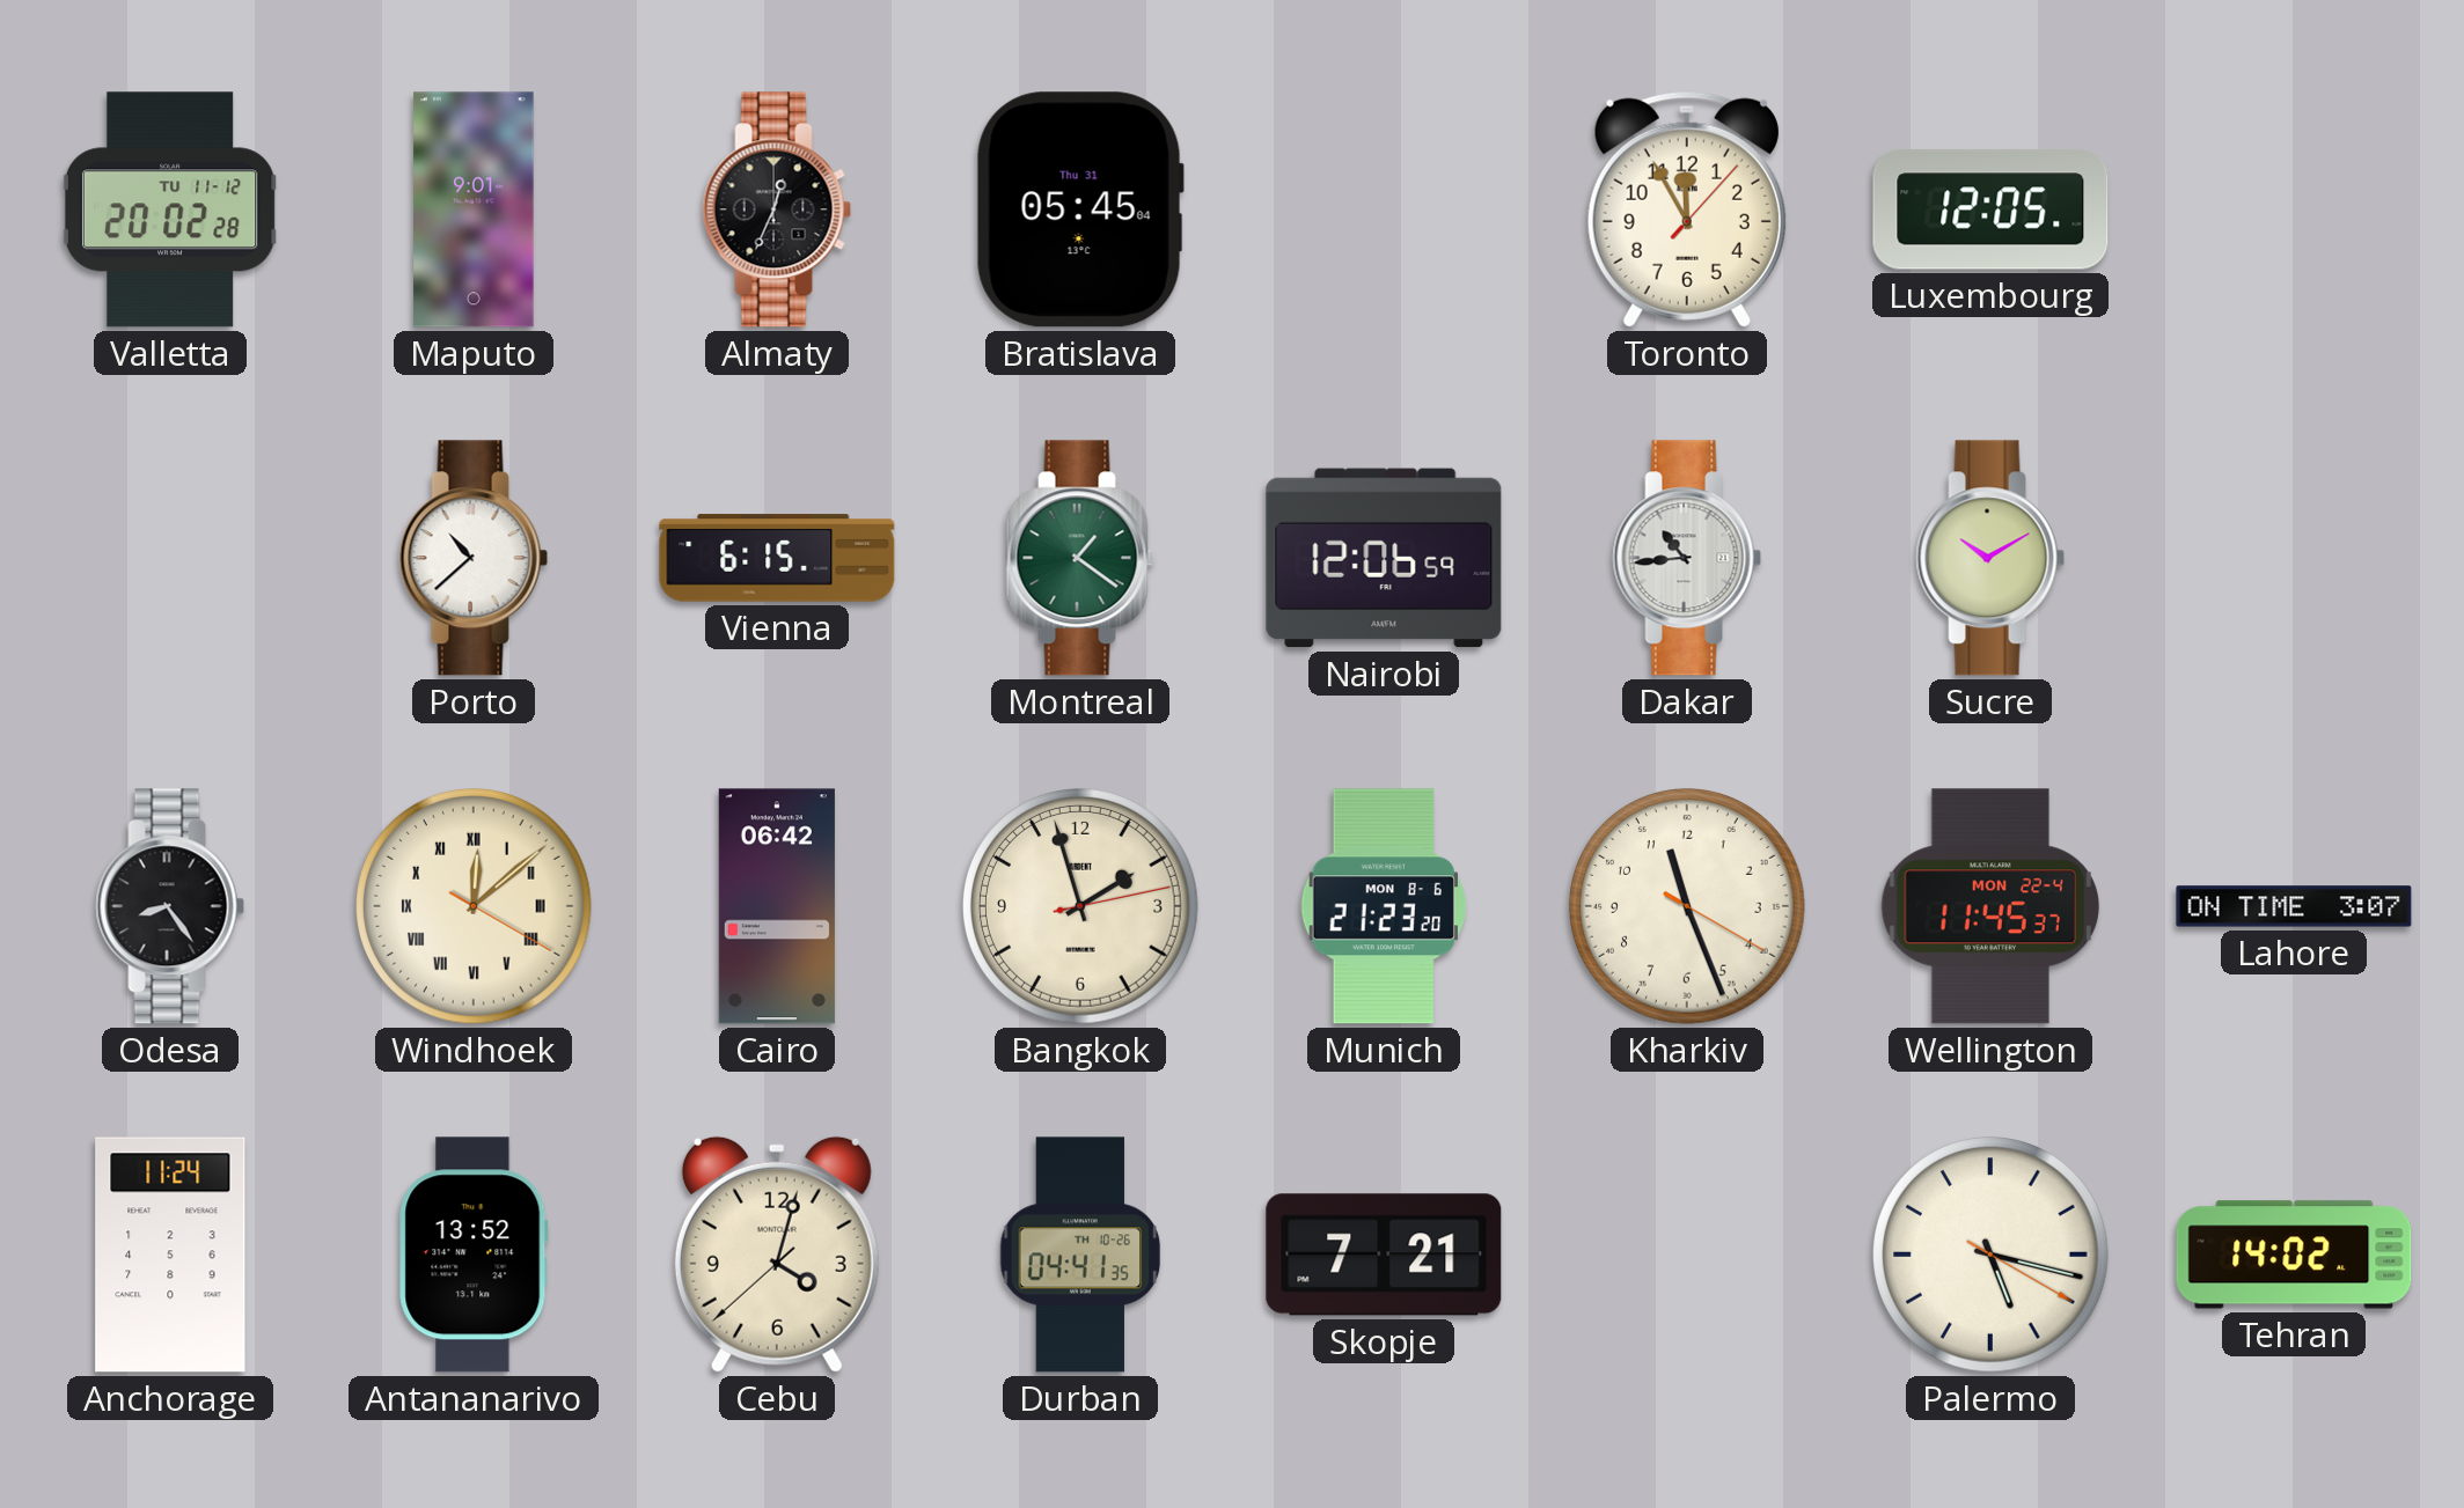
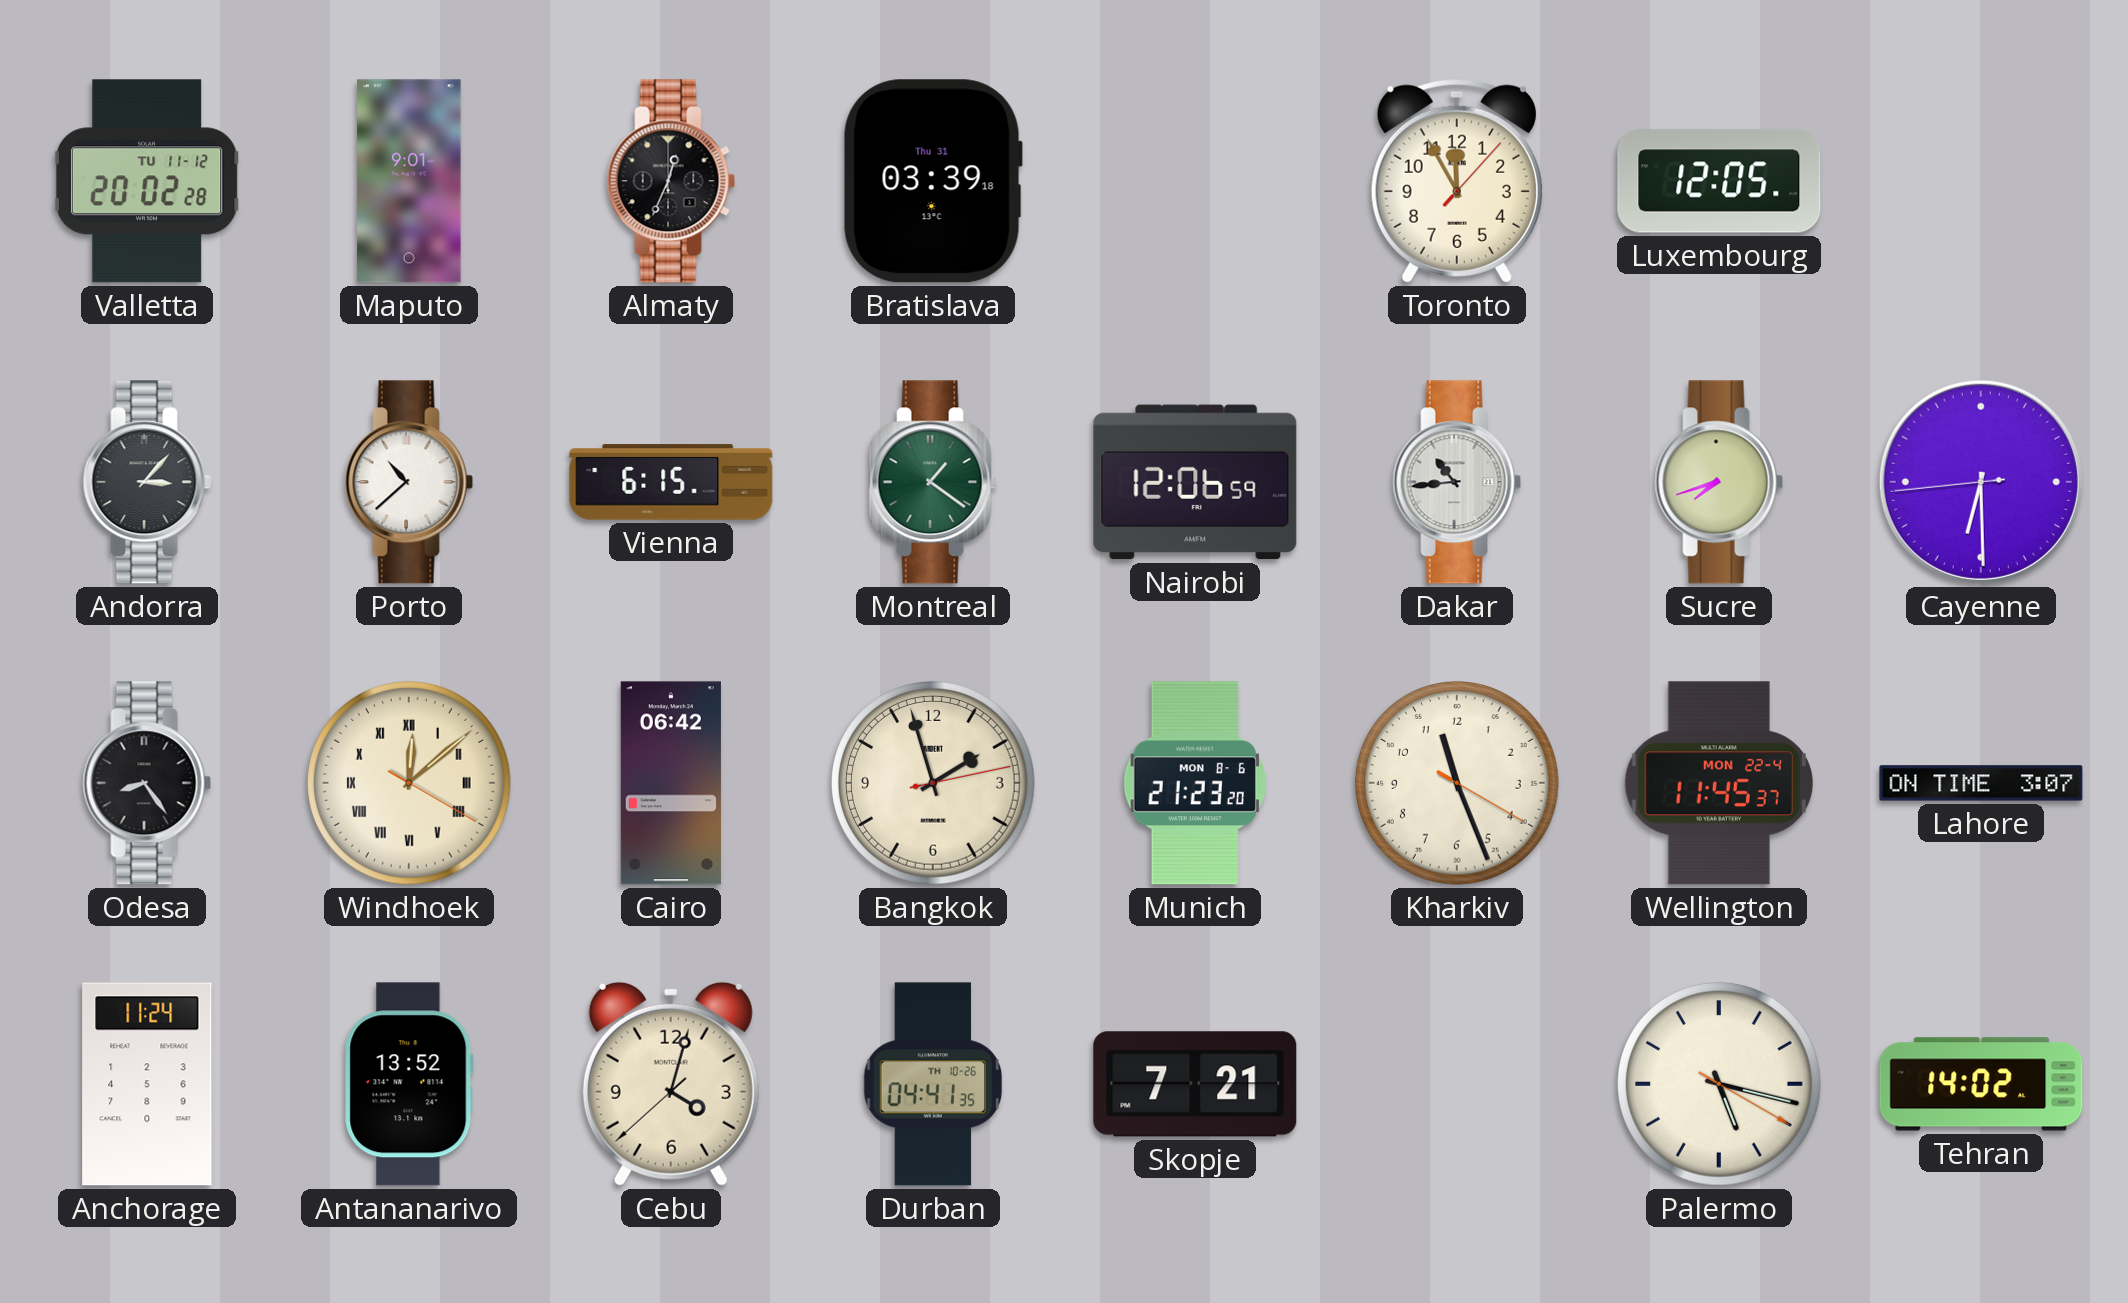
Bratislava: 05:45 -> 03:39 (933, 181)
Andorra: none -> 3:07 (147, 482)
Sucre: 10:10 -> 7:42 (1719, 482)
Cayenne: none -> 6:29 (1981, 482)
